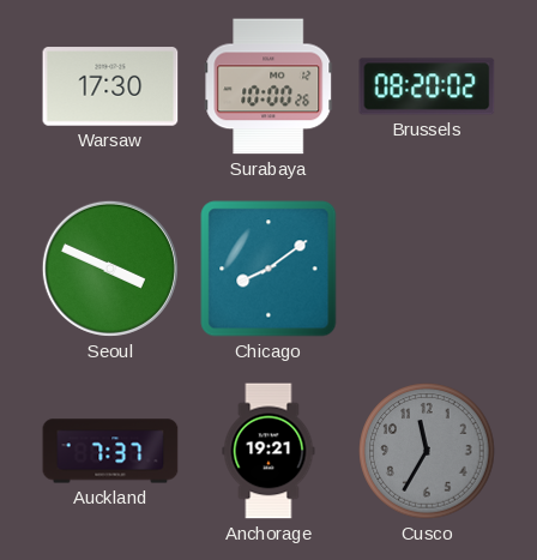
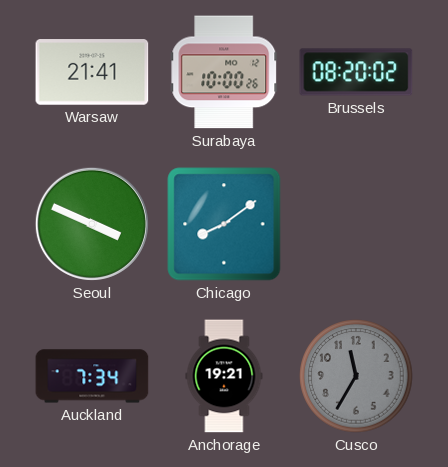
Warsaw: 17:30 -> 21:41 (92, 72)
Auckland: 7:37 -> 7:34 (92, 376)
